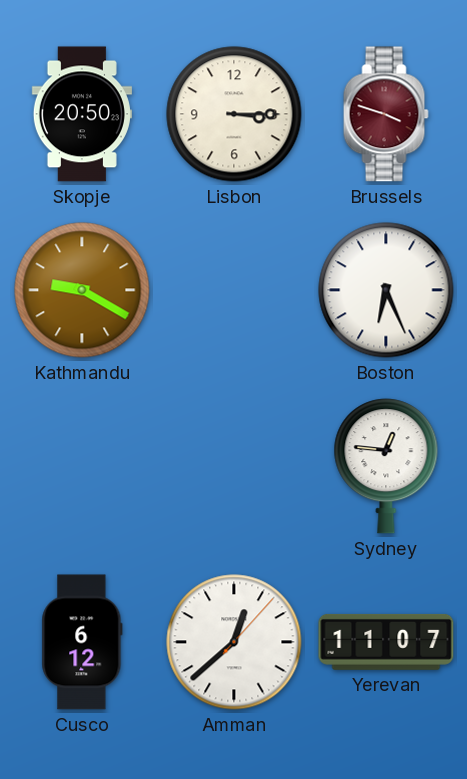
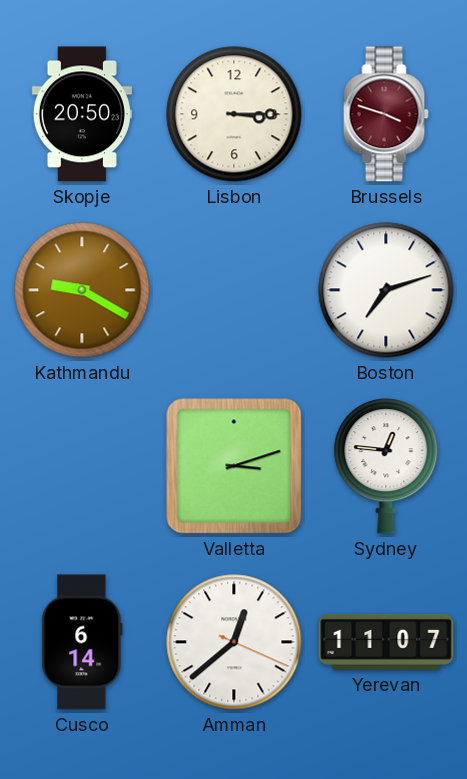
Boston: 6:26 -> 7:12 (386, 290)
Valletta: none -> 3:12 (234, 466)
Cusco: 6:12 -> 6:14 (82, 642)
Amman: 12:38:07 -> 12:38:19 (234, 642)
